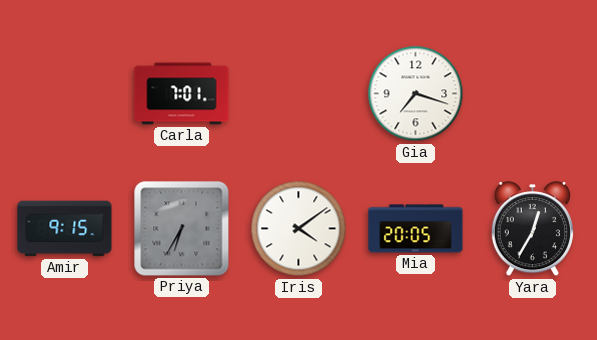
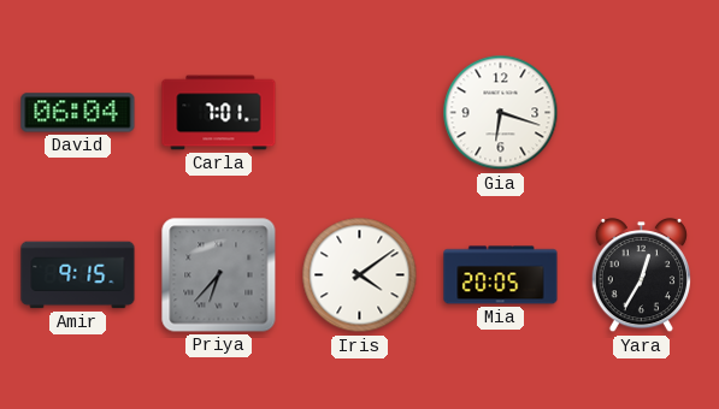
David: none -> 06:04 (78, 113)
Gia: 7:18 -> 6:18 (501, 113)
Priya: 6:35 -> 6:37 (219, 275)
